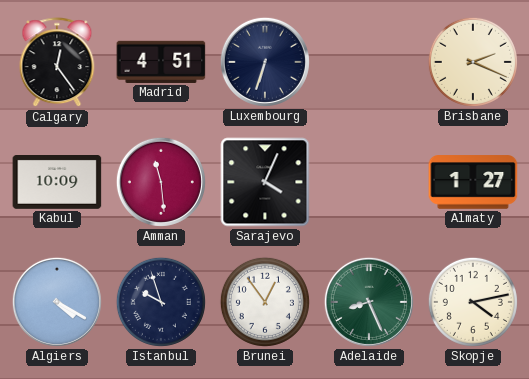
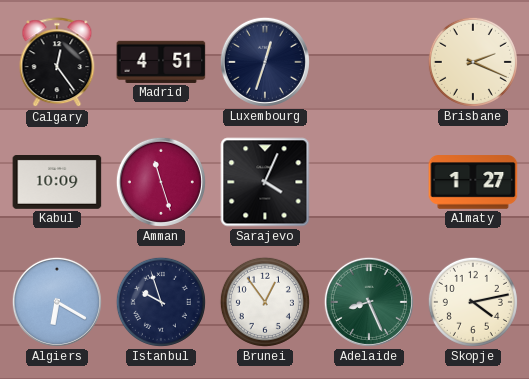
Luxembourg: 6:33 -> 12:33 (265, 62)
Amman: 11:29 -> 11:27 (161, 182)
Algiers: 4:20 -> 6:20 (57, 302)
